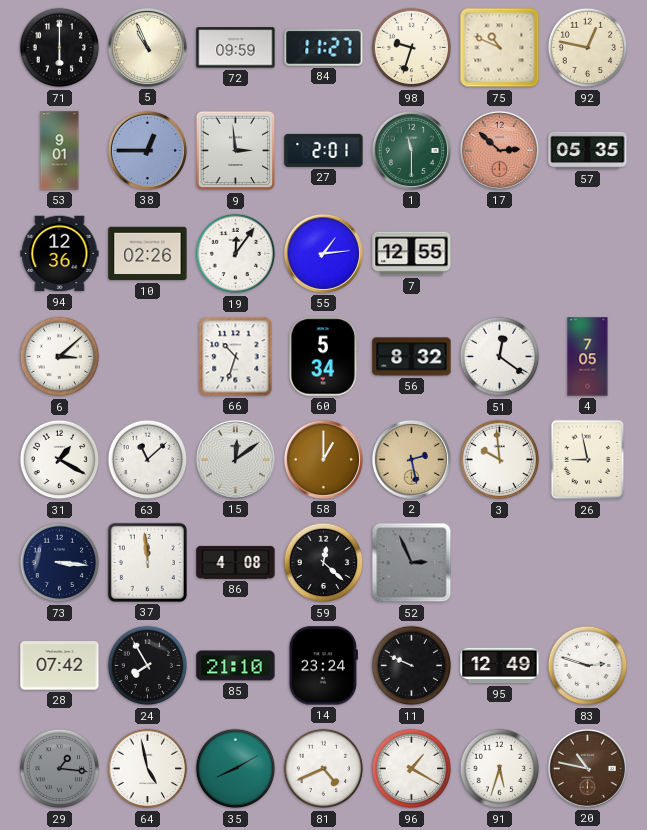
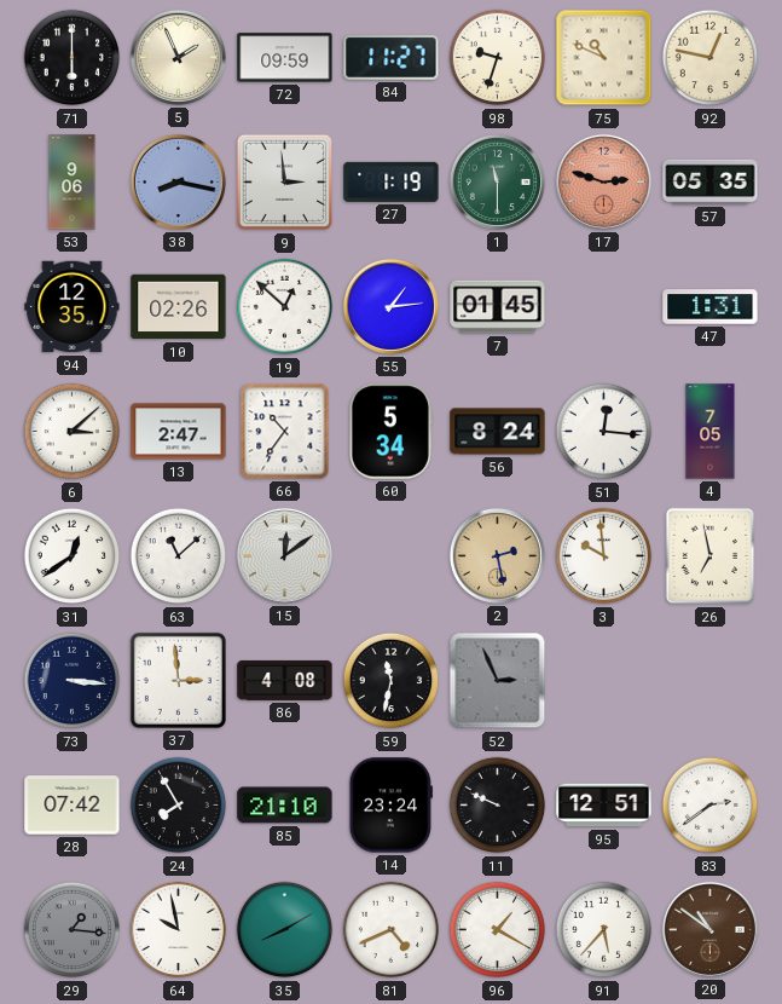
5: 10:56 -> 1:56 (178, 57)
53: 9:01 -> 9:06 (73, 183)
38: 12:45 -> 8:17 (178, 181)
27: 2:01 -> 1:19 (392, 181)
17: 2:52 -> 2:48 (603, 181)
94: 12:36 -> 12:35 (73, 307)
19: 12:06 -> 12:52 (285, 307)
7: 12:55 -> 01:45 (498, 307)
47: none -> 1:31 (711, 307)
13: none -> 2:47 (179, 432)
66: 10:33 -> 10:36 (285, 432)
56: 8:32 -> 8:24 (498, 432)
51: 12:21 -> 12:16 (604, 432)
31: 1:20 -> 12:39 (73, 556)
58: 1:00 -> none (323, 459)
26: 8:58 -> 6:58 (711, 556)
37: 11:59 -> 2:59 (178, 680)
59: 12:22 -> 11:32 (392, 681)
95: 12:49 -> 12:51 (604, 806)
83: 2:48 -> 2:39 (711, 806)
64: 4:58 -> 9:58 (179, 930)
91: 5:33 -> 5:37 (604, 930)
20: 10:47 -> 10:51 (709, 929)
